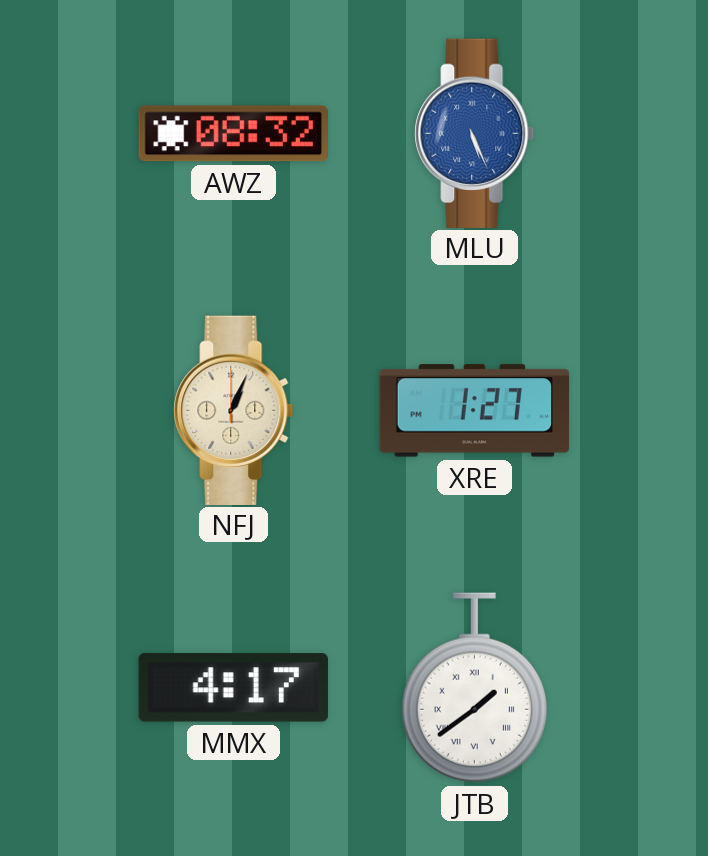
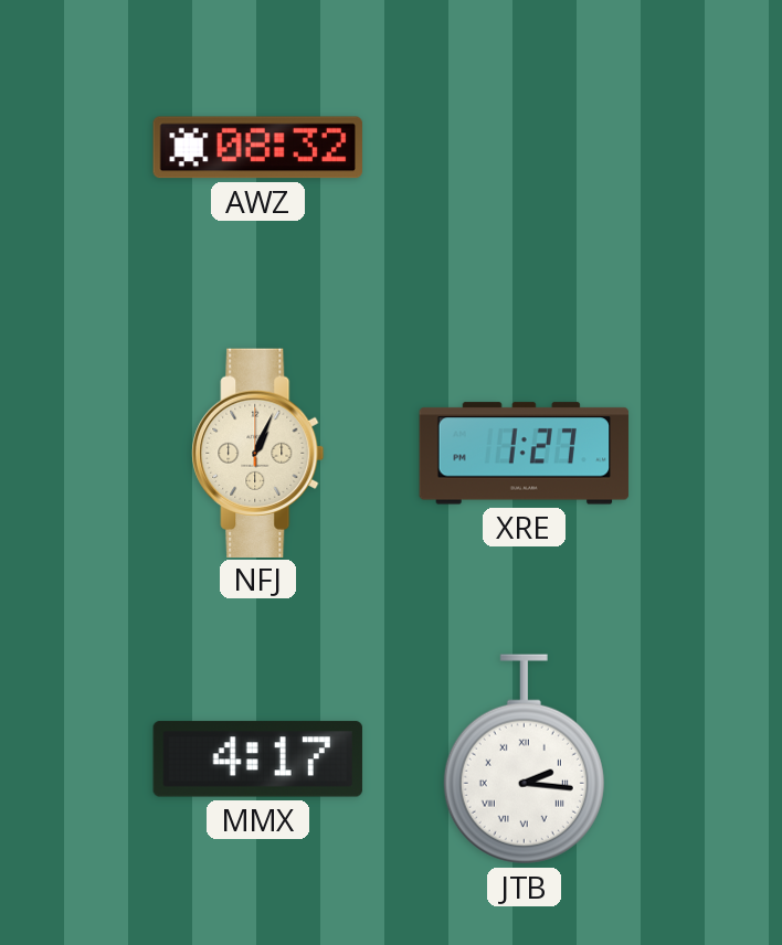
MLU: 5:26 -> none (475, 133)
JTB: 1:39 -> 2:16 (524, 760)
